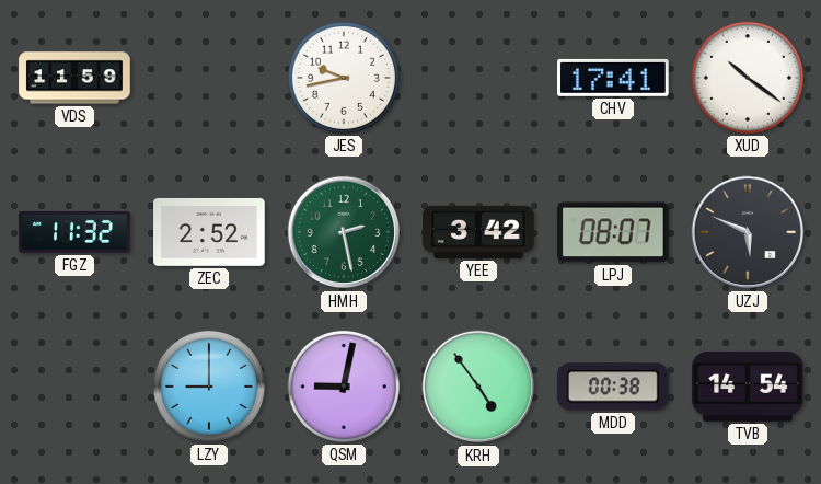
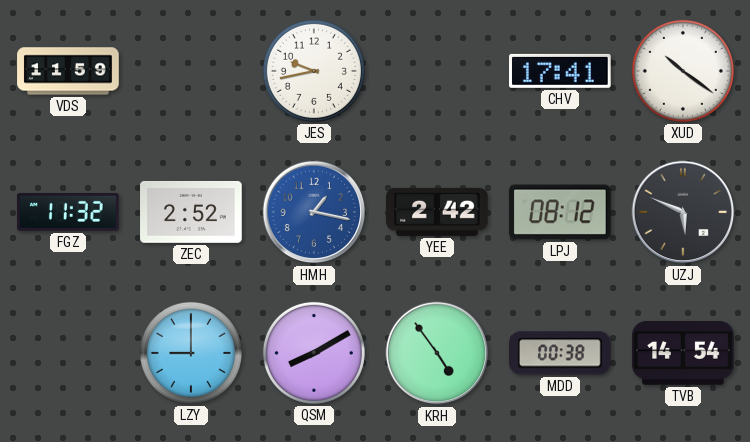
HMH: 2:28 -> 1:17 (314, 212)
HMH dial: green -> blue (314, 212)
YEE: 3:42 -> 2:42 (437, 212)
LPJ: 08:07 -> 08:12 (561, 212)
QSM: 9:02 -> 8:10 (314, 353)
